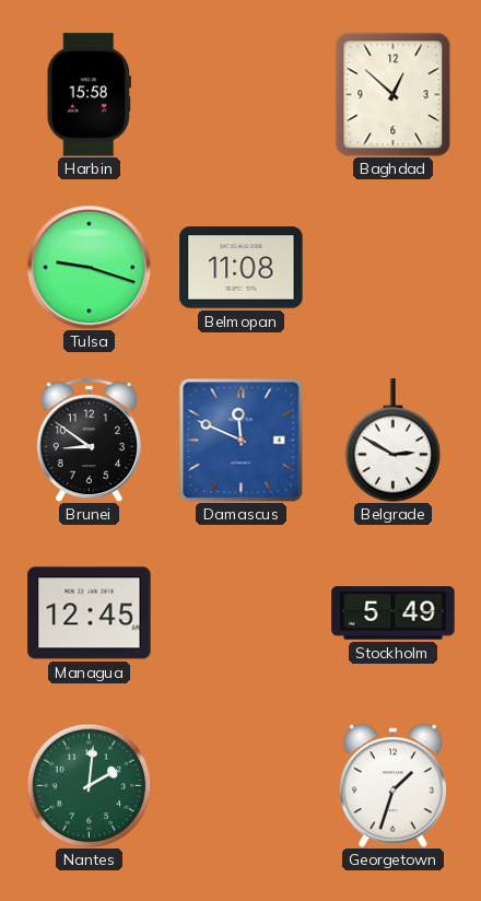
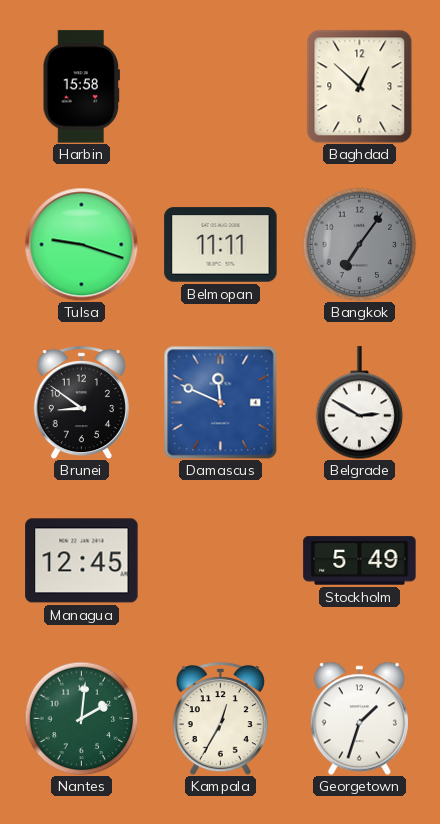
Belmopan: 11:08 -> 11:11 (221, 245)
Bangkok: none -> 7:06 (359, 244)
Kampala: none -> 12:35 (220, 718)
